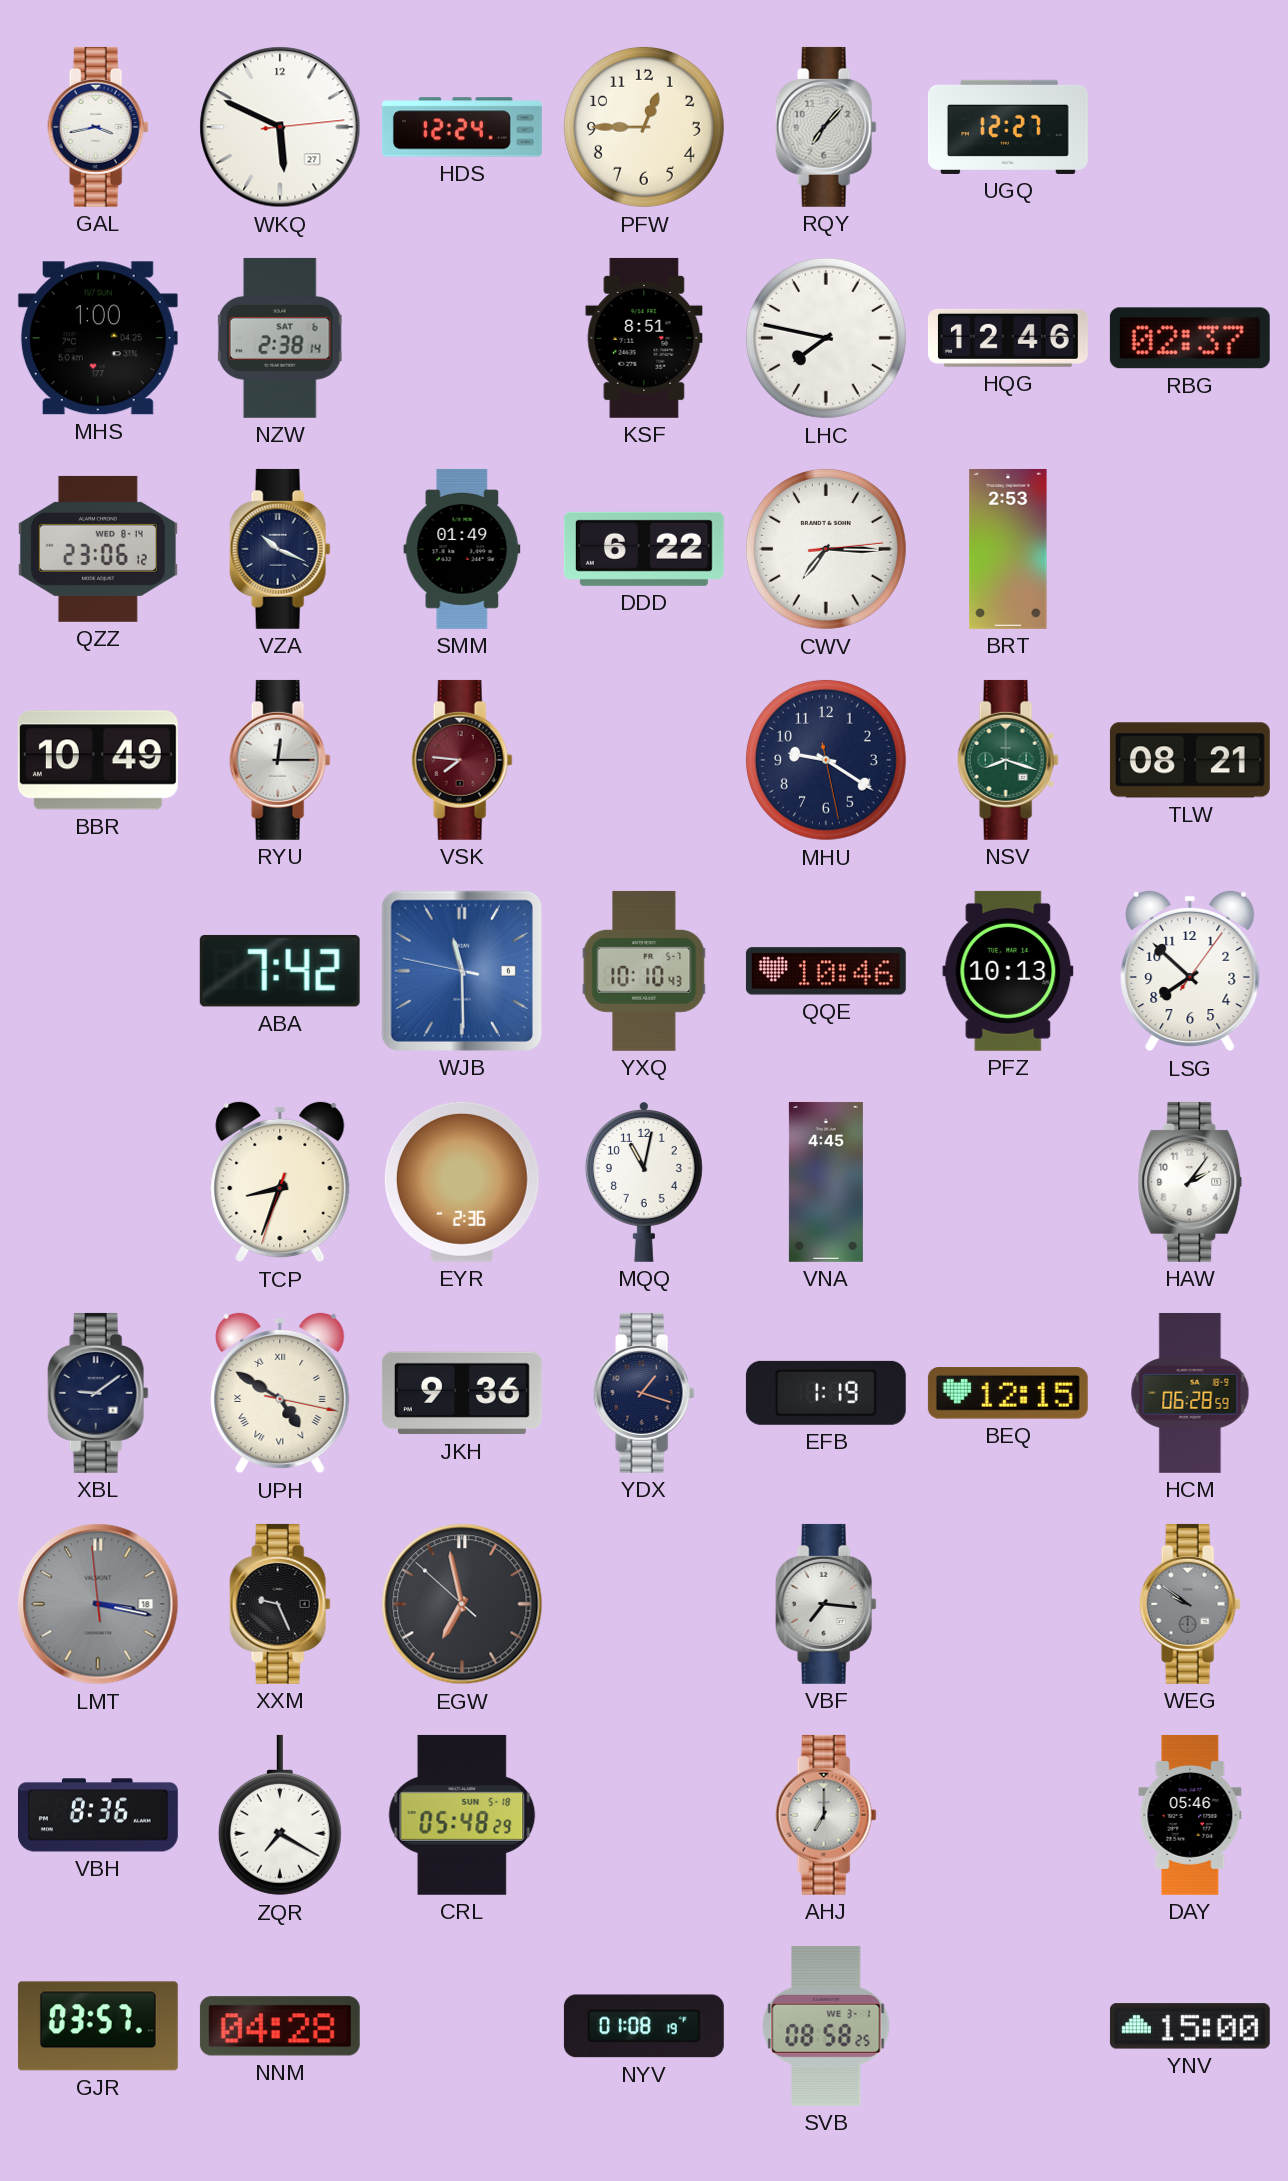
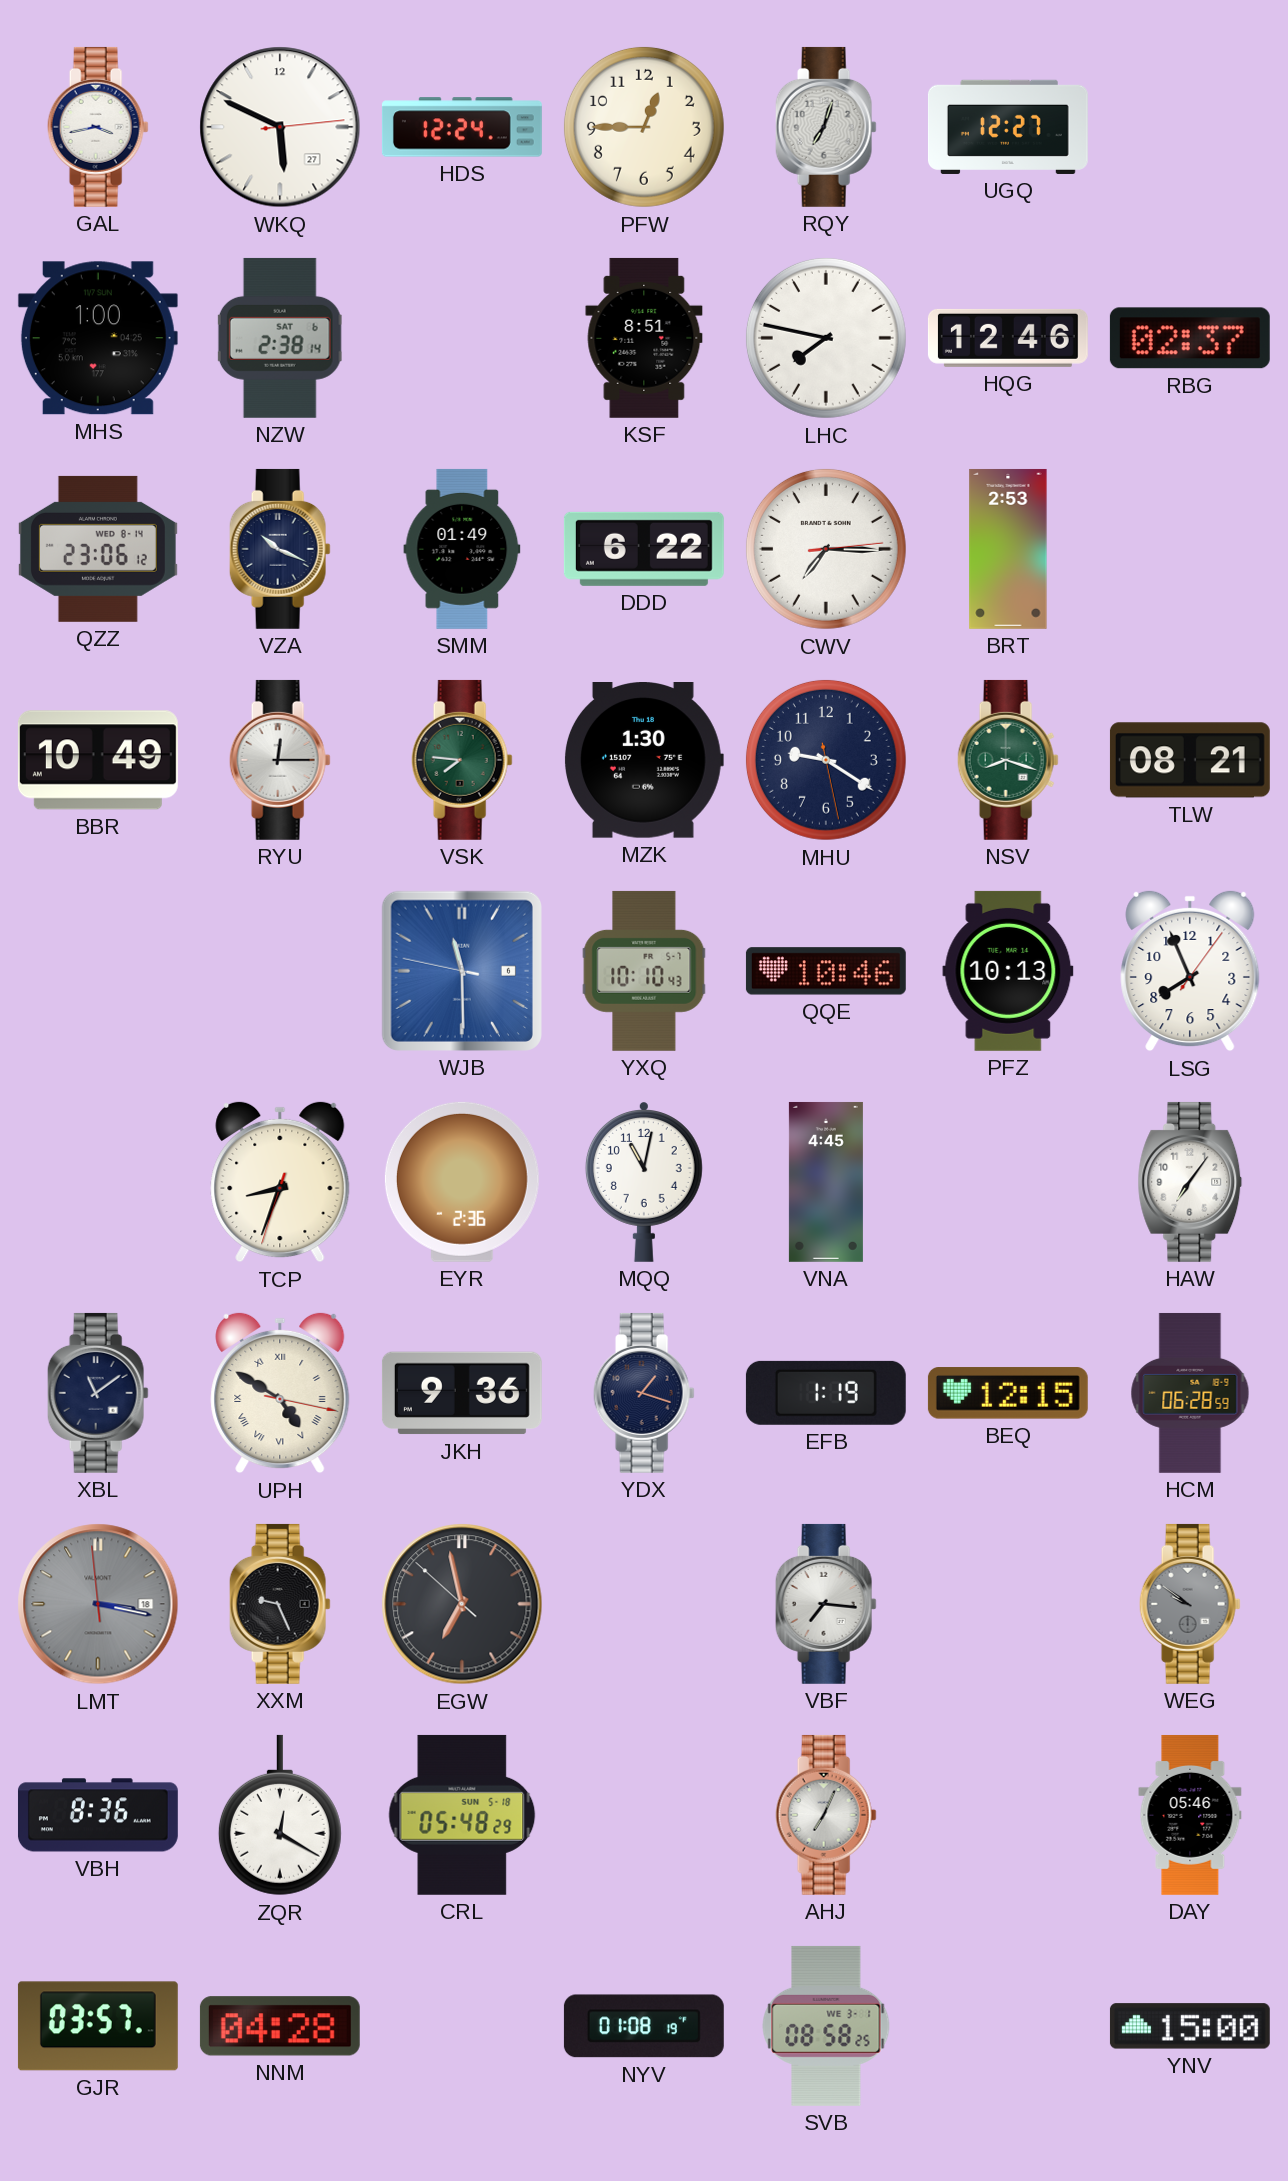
RQY: 7:07 -> 7:03 (826, 127)
VSK dial: burgundy -> green (462, 760)
MZK: none -> 1:30 (643, 761)
ABA: 7:42 -> none (280, 971)
LSG: 7:52 -> 7:56 (1190, 971)
HAW: 2:06 -> 7:06 (1190, 1182)
XBL: 9:09 -> 11:09 (98, 1393)
ZQR: 7:20 -> 12:20 (280, 1815)
AHJ: 7:00 -> 7:04 (826, 1815)
